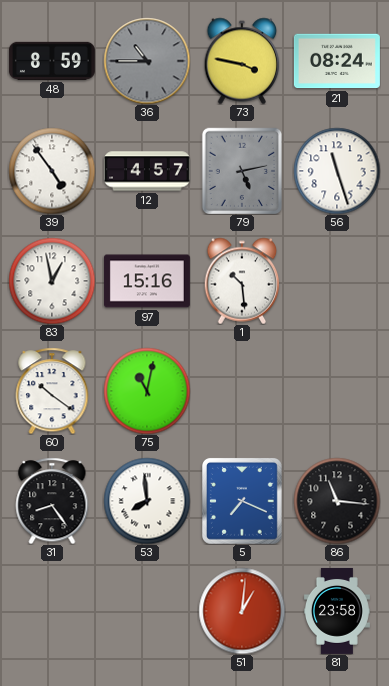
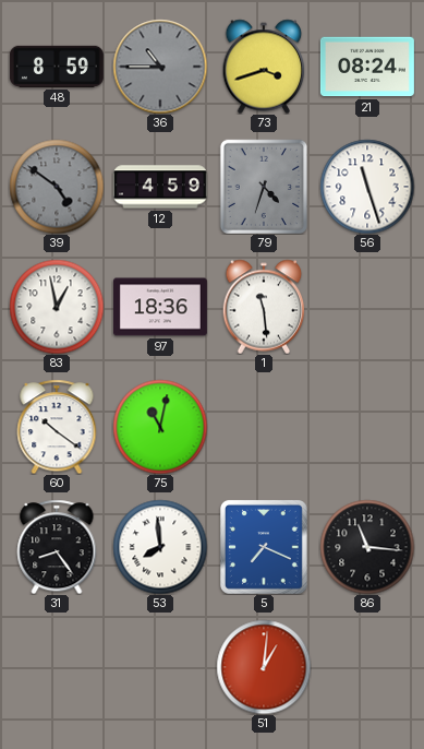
73: 3:47 -> 3:42 (264, 67)
39: 4:54 -> 4:51 (57, 187)
39 dial: white -> grey (57, 187)
12: 4:57 -> 4:59 (160, 187)
79: 5:13 -> 4:33 (263, 186)
97: 15:16 -> 18:36 (160, 307)
1: 10:29 -> 11:29 (264, 307)
81: 23:58 -> none (337, 611)
